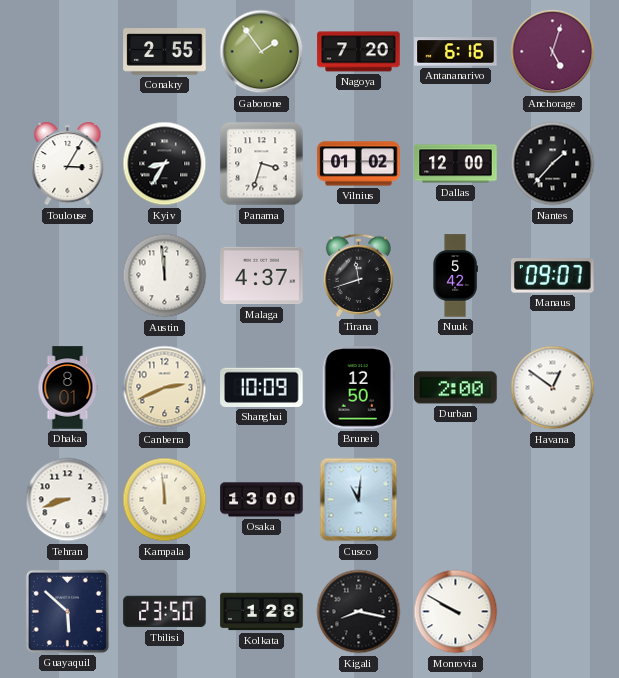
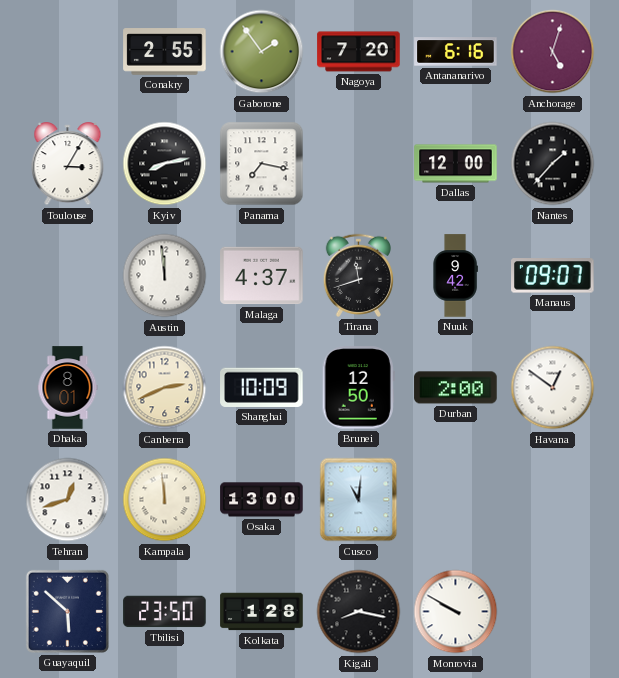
Kyiv: 8:35 -> 8:13 (165, 164)
Panama: 3:33 -> 7:17 (262, 164)
Vilnius: 01:02 -> none (359, 164)
Nuuk: 5:42 -> 9:42 (455, 276)
Tehran: 8:42 -> 12:42 (68, 500)
